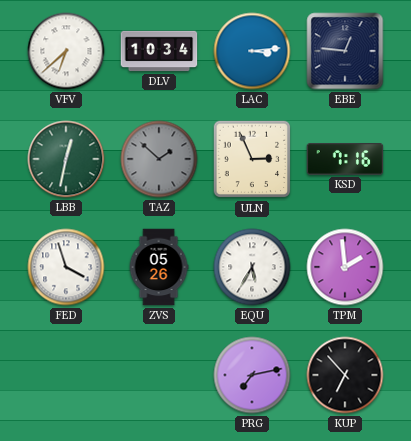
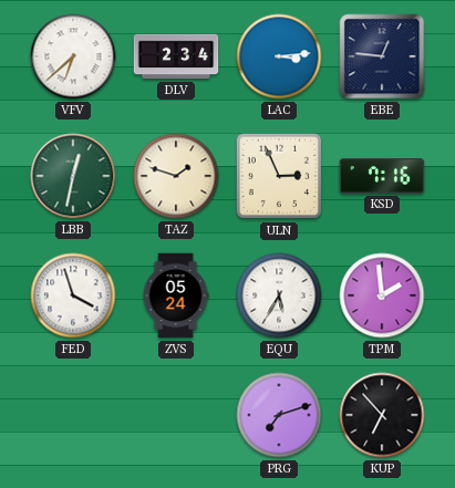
DLV: 10:34 -> 2:34 (176, 56)
TAZ: 1:52 -> 1:48 (176, 176)
TAZ dial: grey -> cream (176, 176)
ZVS: 05:26 -> 05:24 (176, 295)
PRG: 7:13 -> 7:12 (279, 415)
